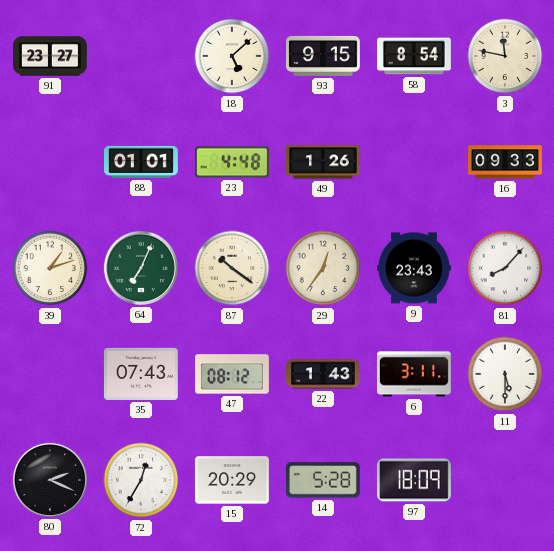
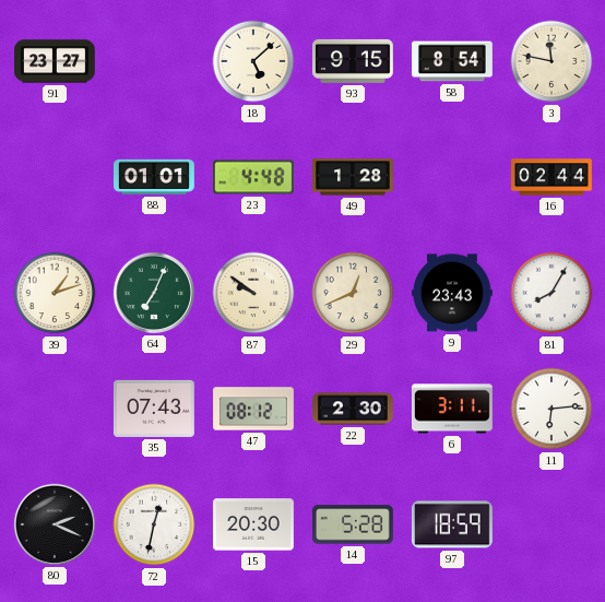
49: 1:26 -> 1:28 (354, 177)
16: 09:33 -> 02:44 (553, 177)
87: 10:21 -> 9:51 (253, 293)
29: 12:36 -> 12:41 (353, 293)
81: 8:07 -> 8:05 (551, 293)
22: 1:43 -> 2:30 (354, 409)
11: 5:30 -> 6:14 (551, 409)
72: 12:35 -> 12:32 (154, 524)
15: 20:29 -> 20:30 (253, 524)
97: 18:09 -> 18:59 (452, 524)
